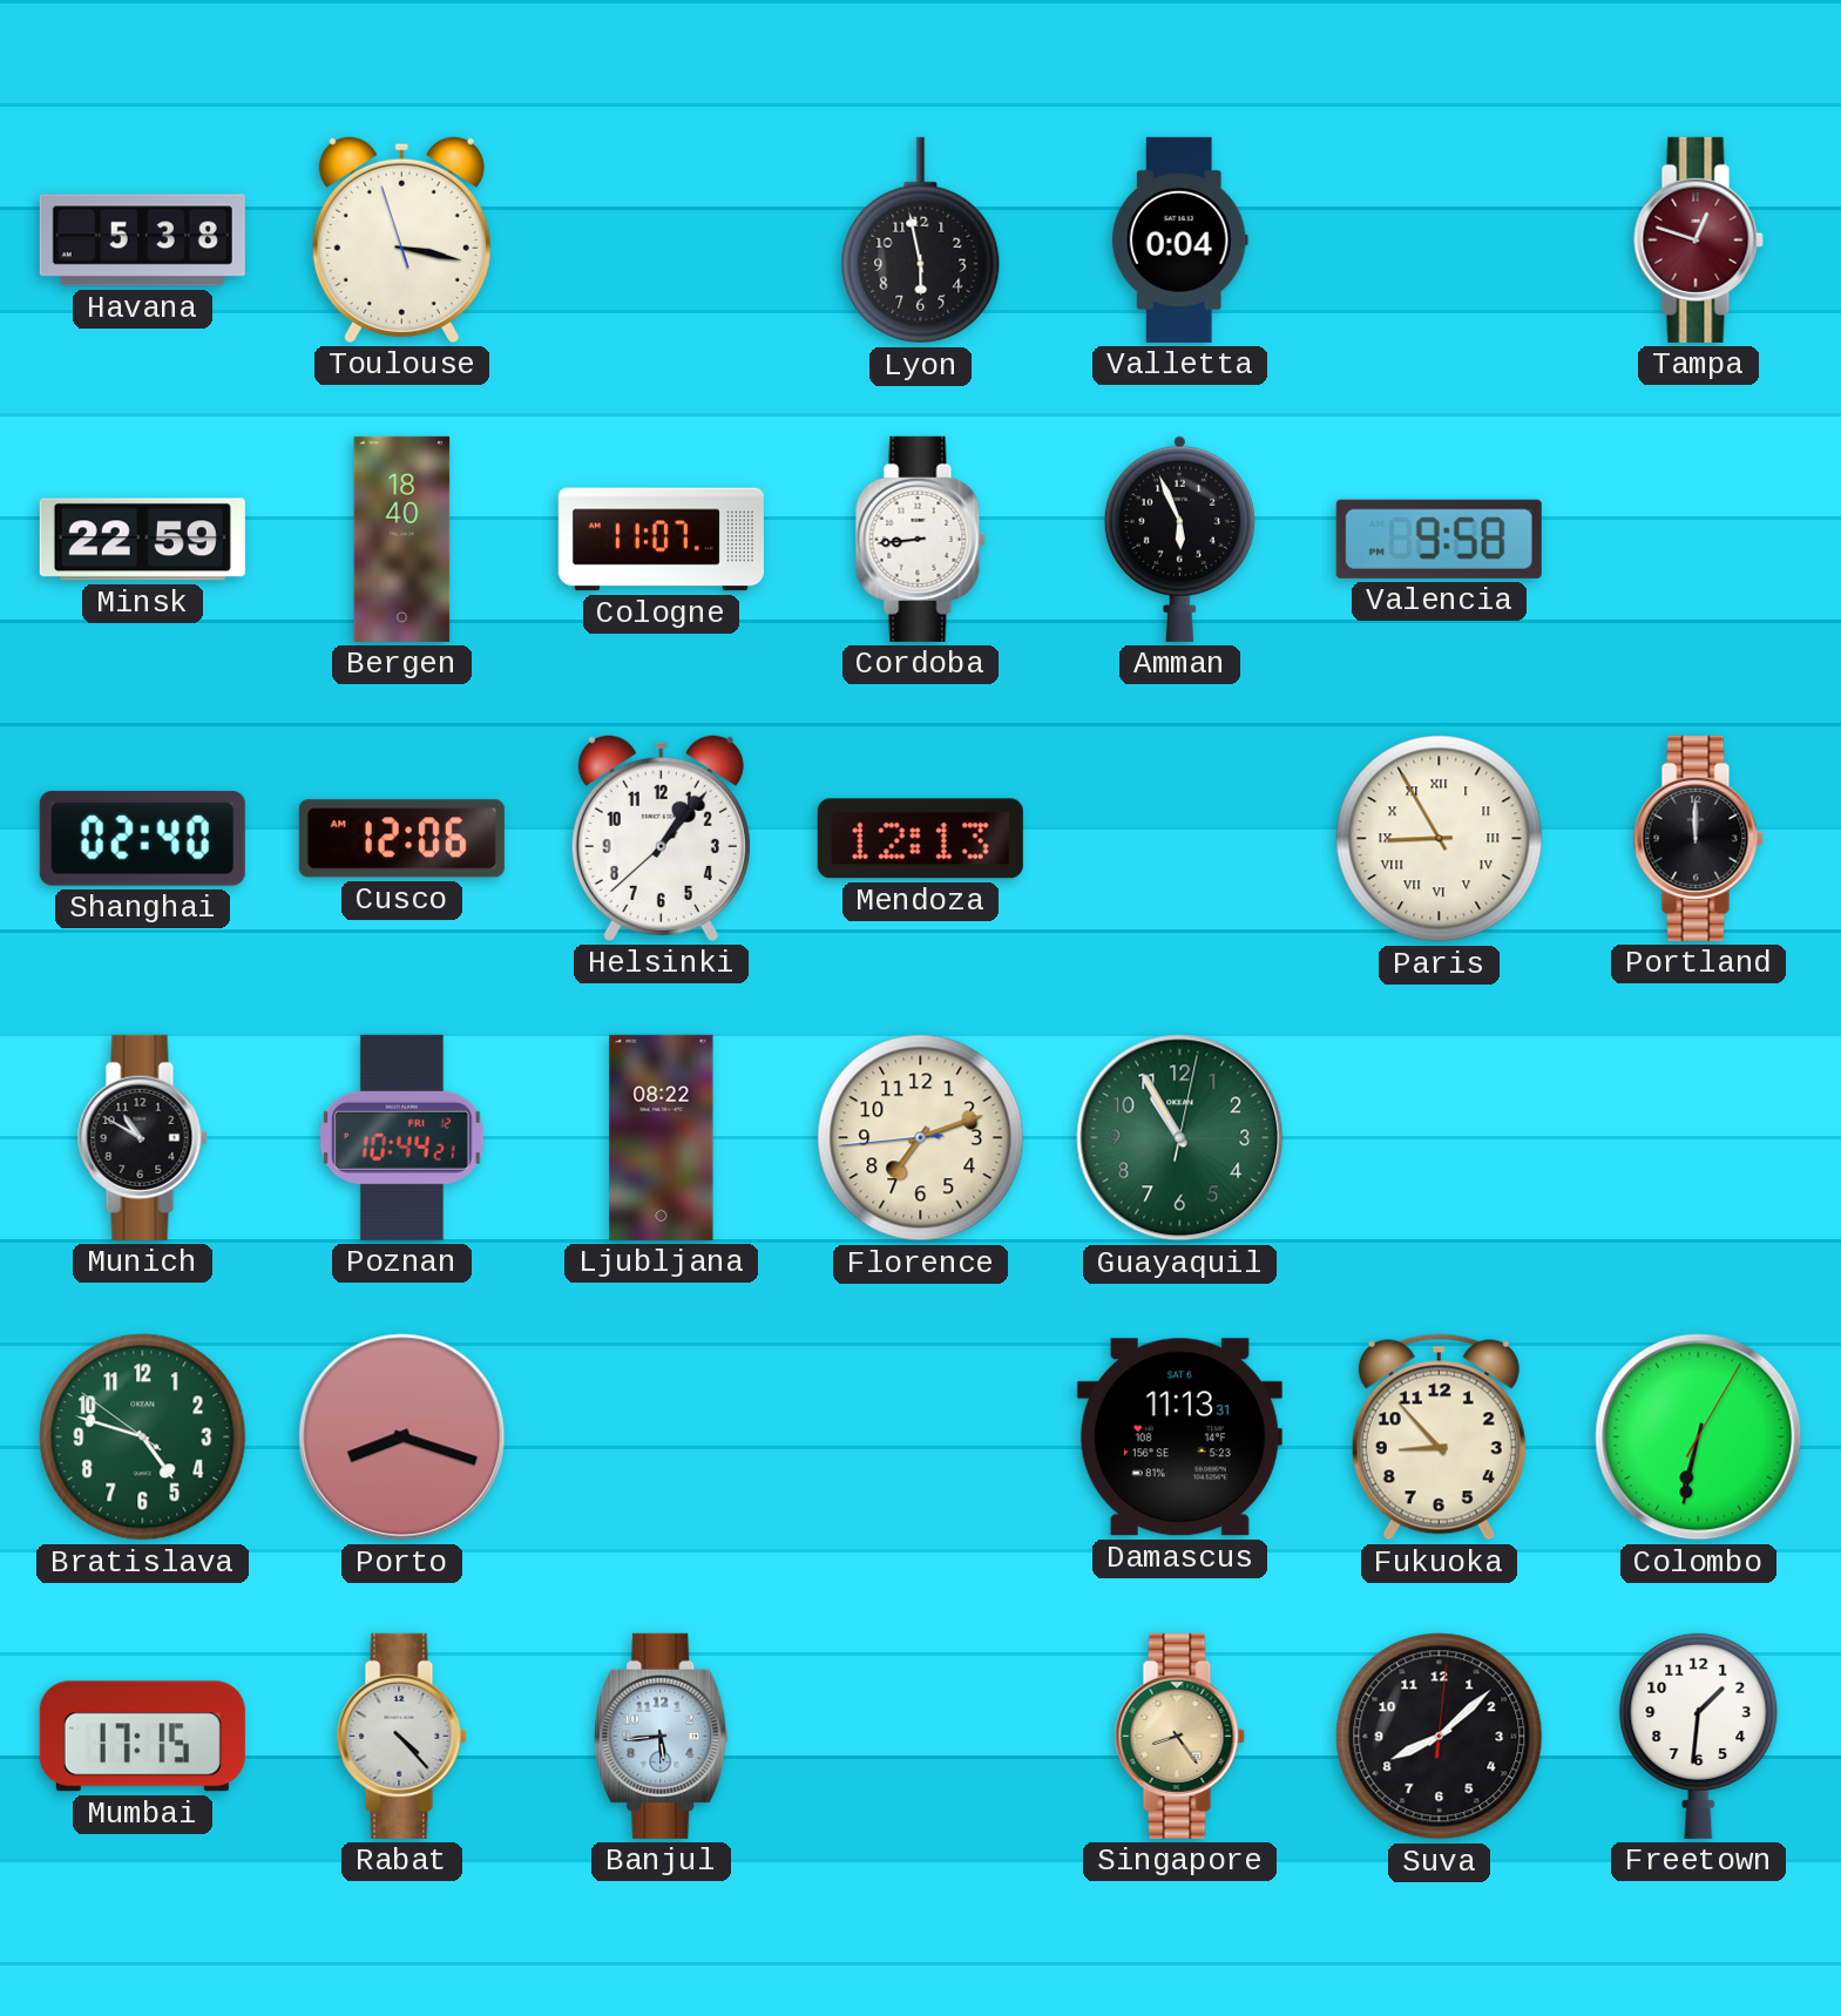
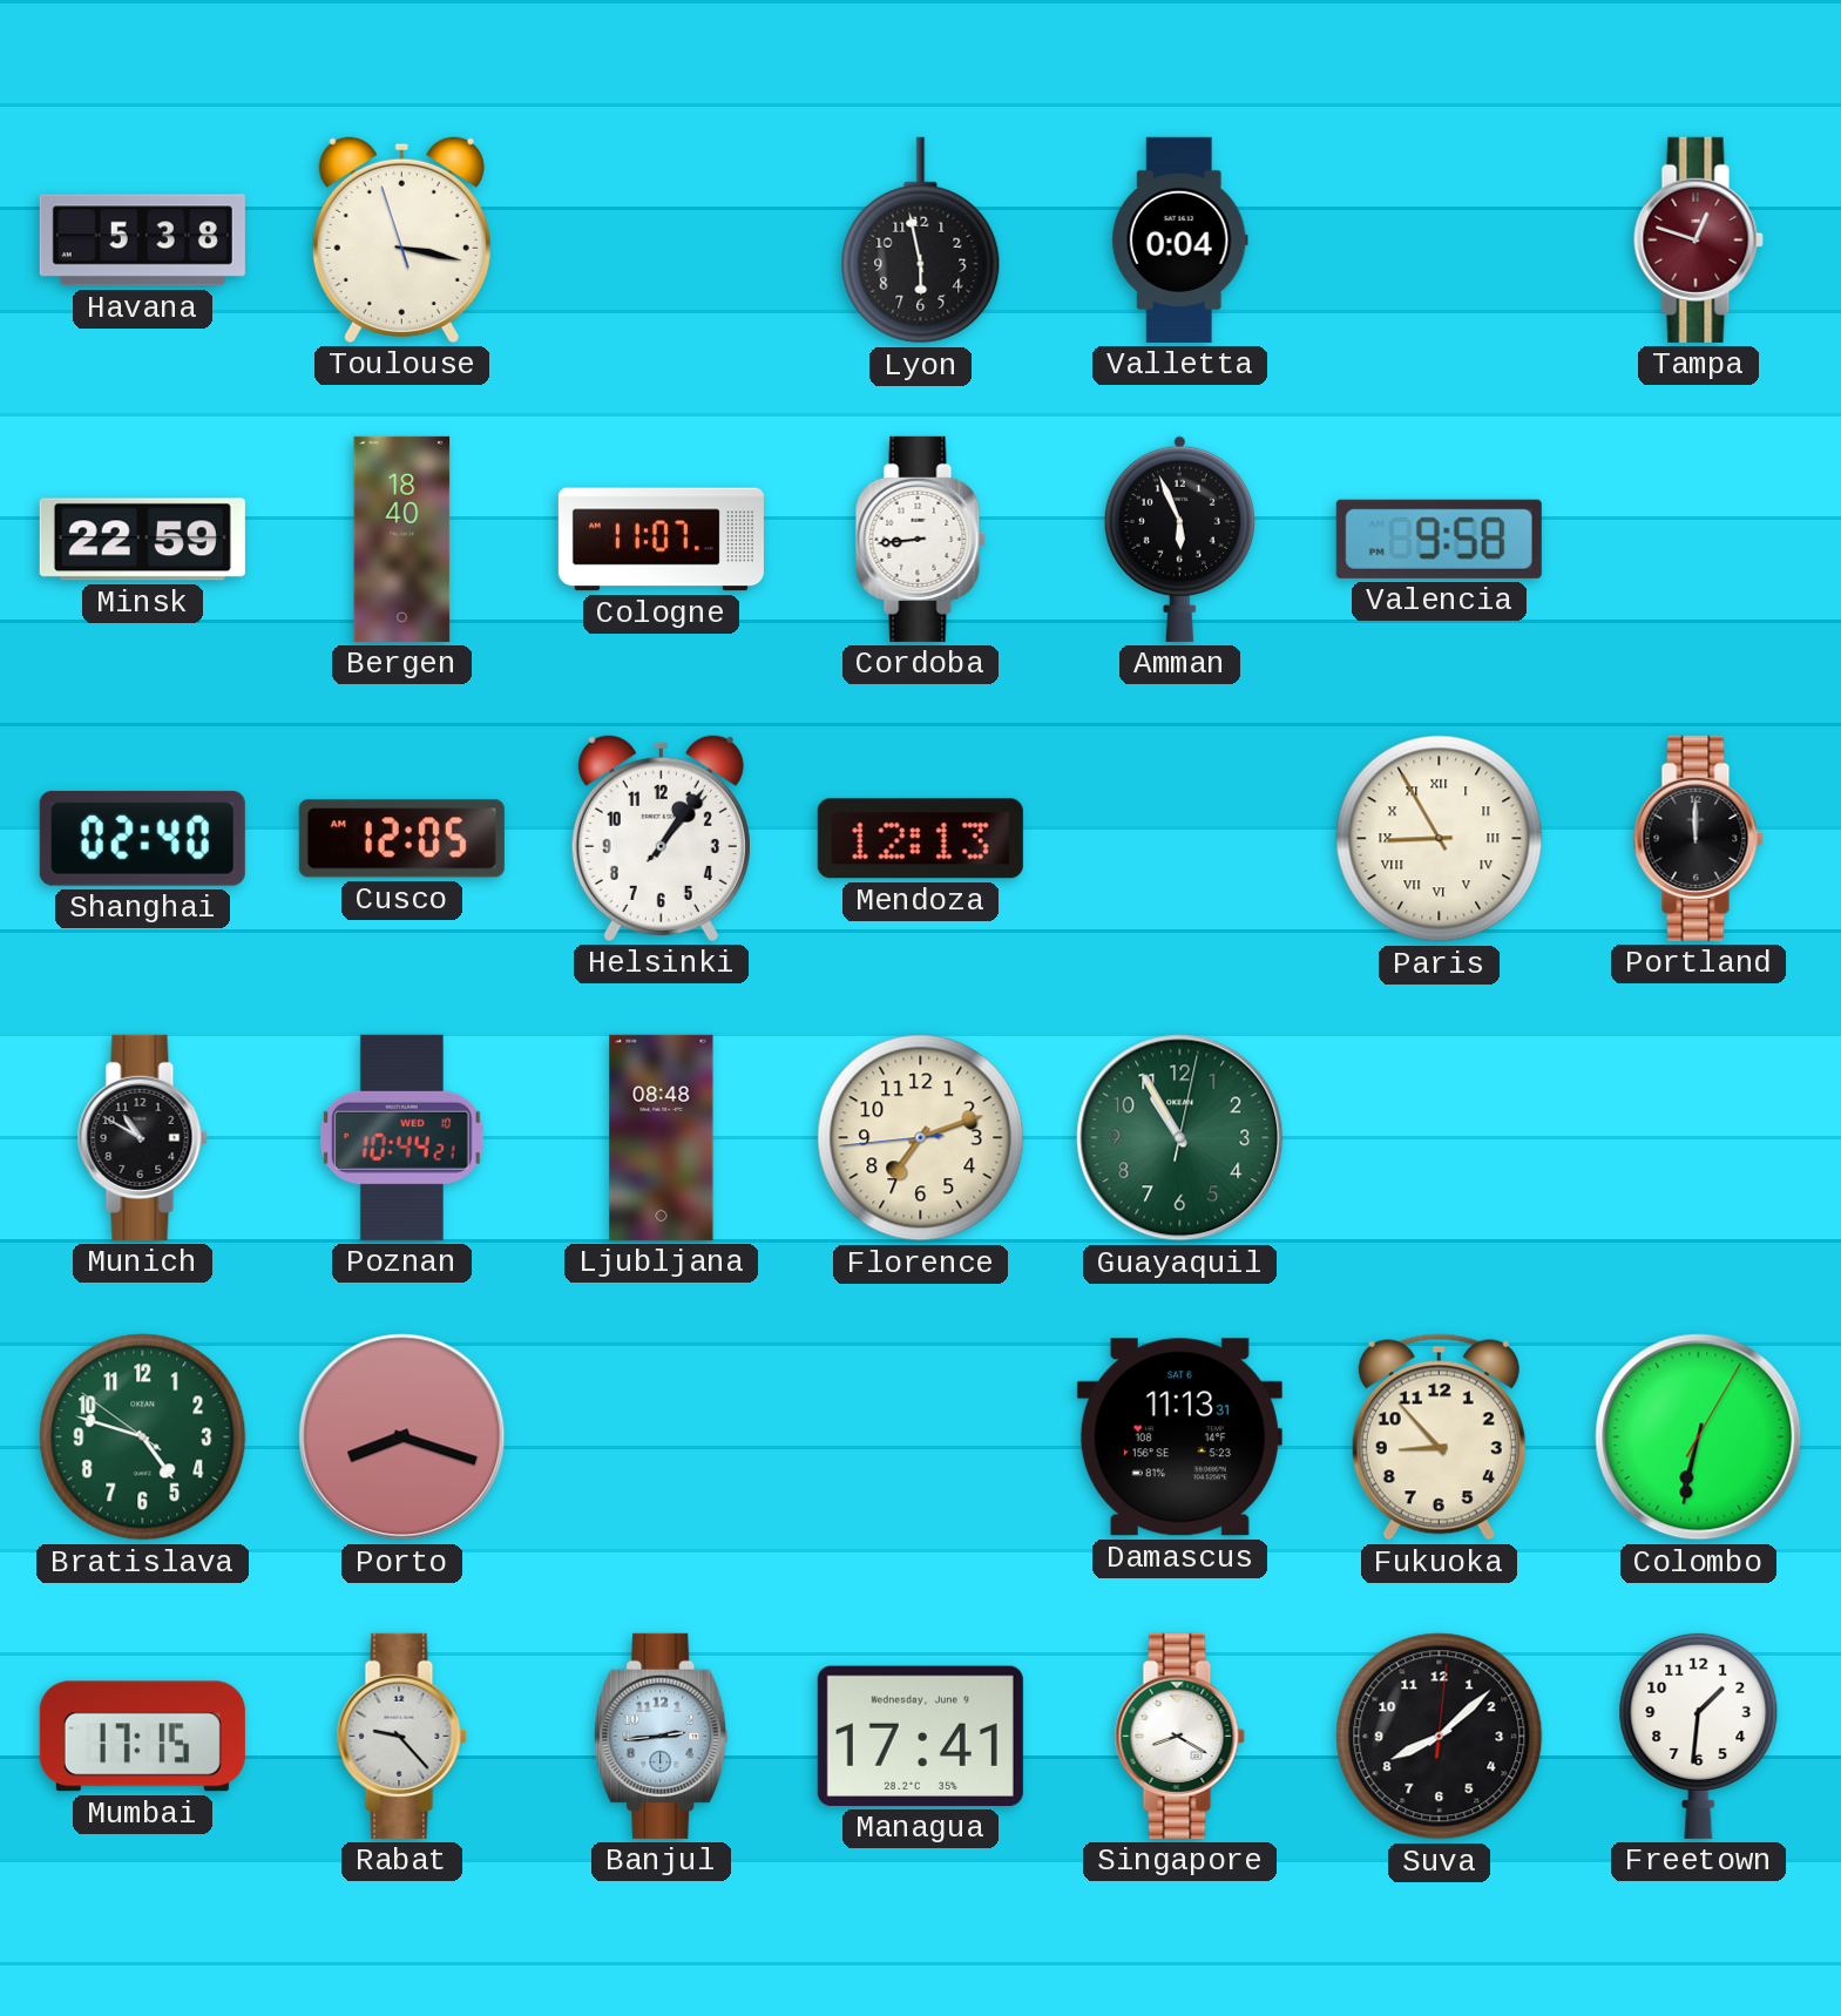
Cusco: 12:06 -> 12:05 (401, 839)
Helsinki: 1:06:38 -> 1:06:07 (661, 838)
Poznan date: FRI 12 -> WED 10 (401, 1137)
Ljubljana: 08:22 -> 08:48 (662, 1137)
Rabat: 4:23 -> 9:23 (401, 1736)
Banjul: 5:44 -> 2:44 (662, 1736)
Managua: none -> 17:41 (920, 1736)
Singapore: 8:24 -> 8:20 (1179, 1736)
Singapore dial: champagne -> white (1179, 1736)
